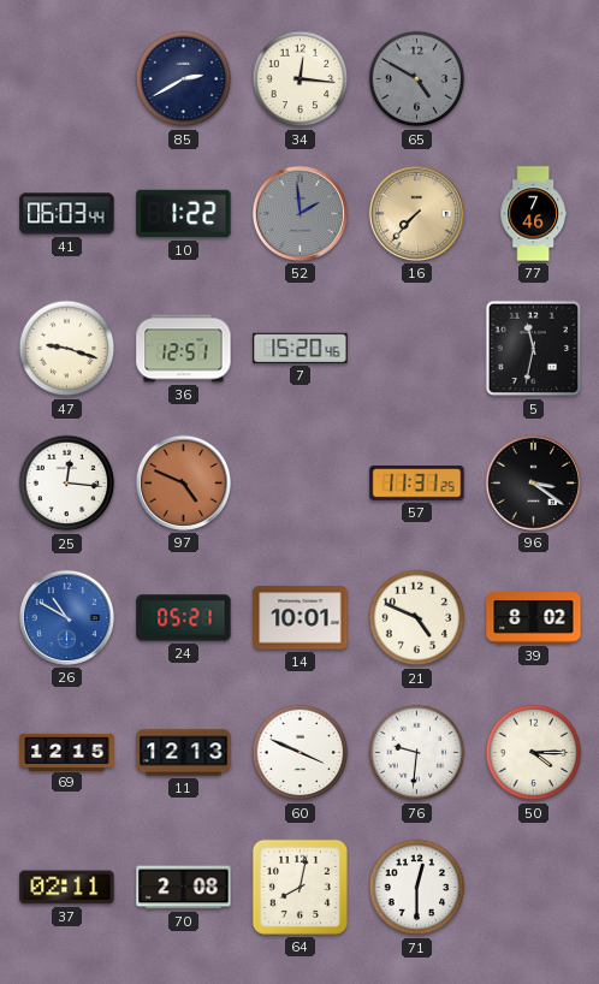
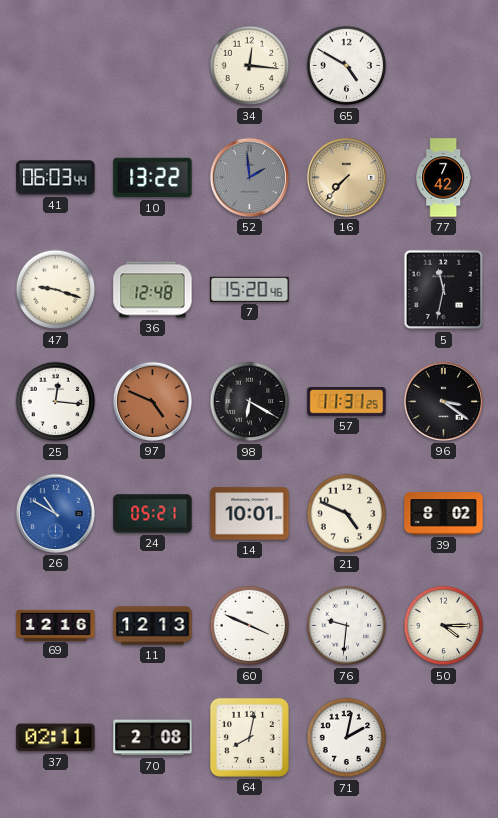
85: 2:40 -> none (184, 79)
65 dial: grey -> white (347, 66)
10: 1:22 -> 13:22 (153, 178)
77: 7:46 -> 7:42 (443, 178)
36: 12:51 -> 12:48 (153, 290)
98: none -> 6:20 (250, 402)
69: 12:15 -> 12:16 (56, 625)
71: 12:30 -> 2:02 (347, 738)
